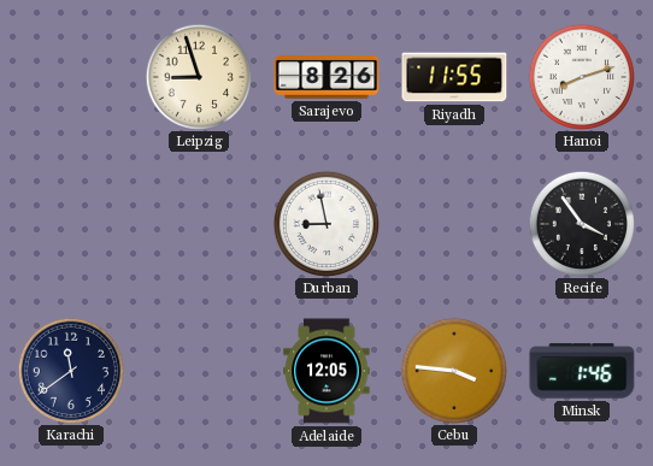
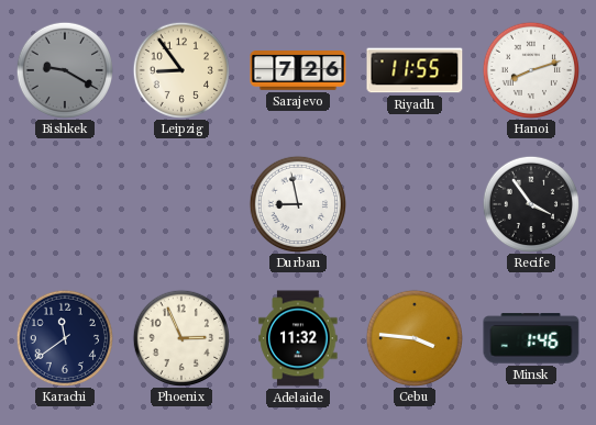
Bishkek: none -> 9:20 (64, 69)
Leipzig: 8:57 -> 8:54 (180, 69)
Sarajevo: 8:26 -> 7:26 (298, 70)
Phoenix: none -> 2:56 (180, 337)
Adelaide: 12:05 -> 11:32 (298, 338)
